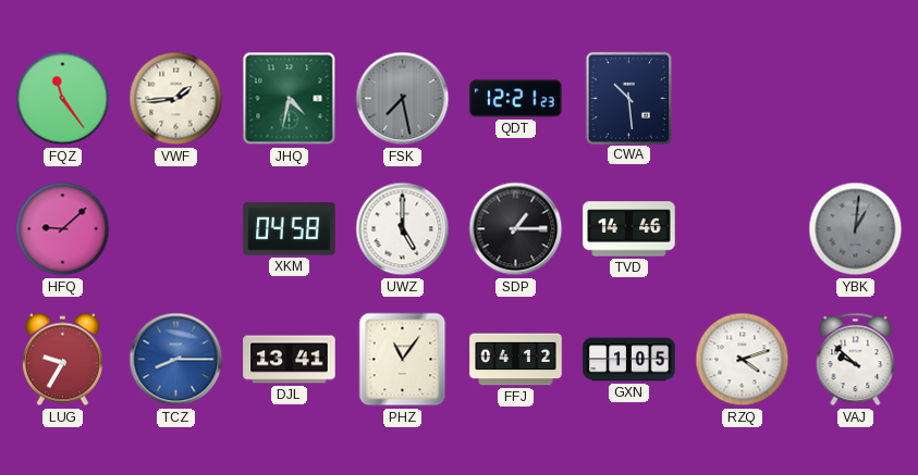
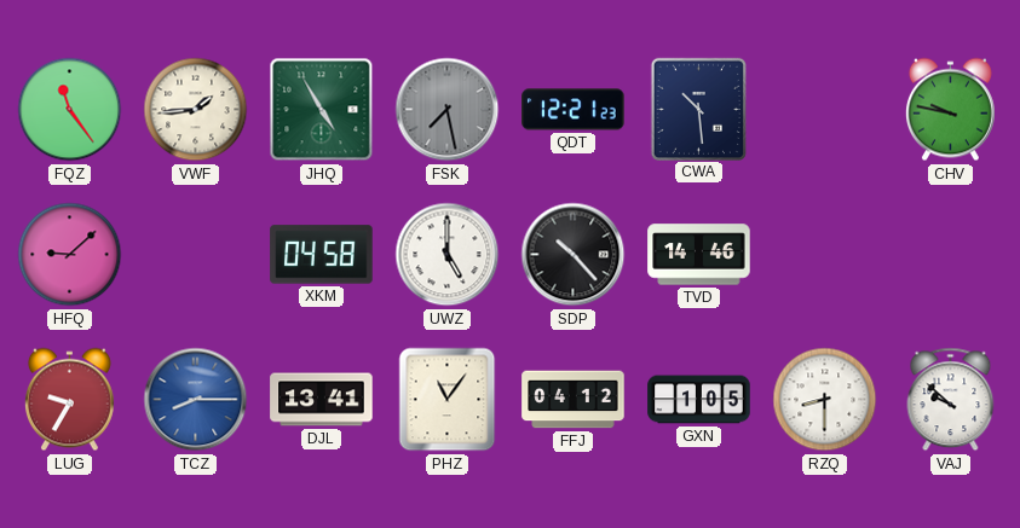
JHQ: 4:32 -> 4:55 (322, 110)
CHV: none -> 9:47 (950, 110)
SDP: 1:15 -> 10:23 (574, 255)
YBK: 1:01 -> none (856, 229)
RZQ: 4:12 -> 8:30 (825, 400)
